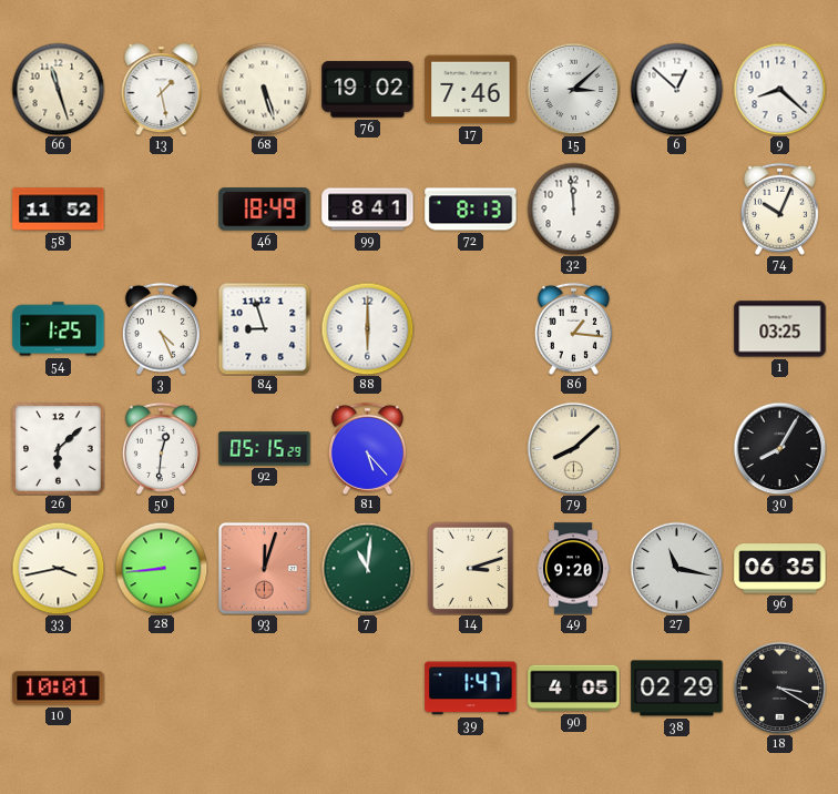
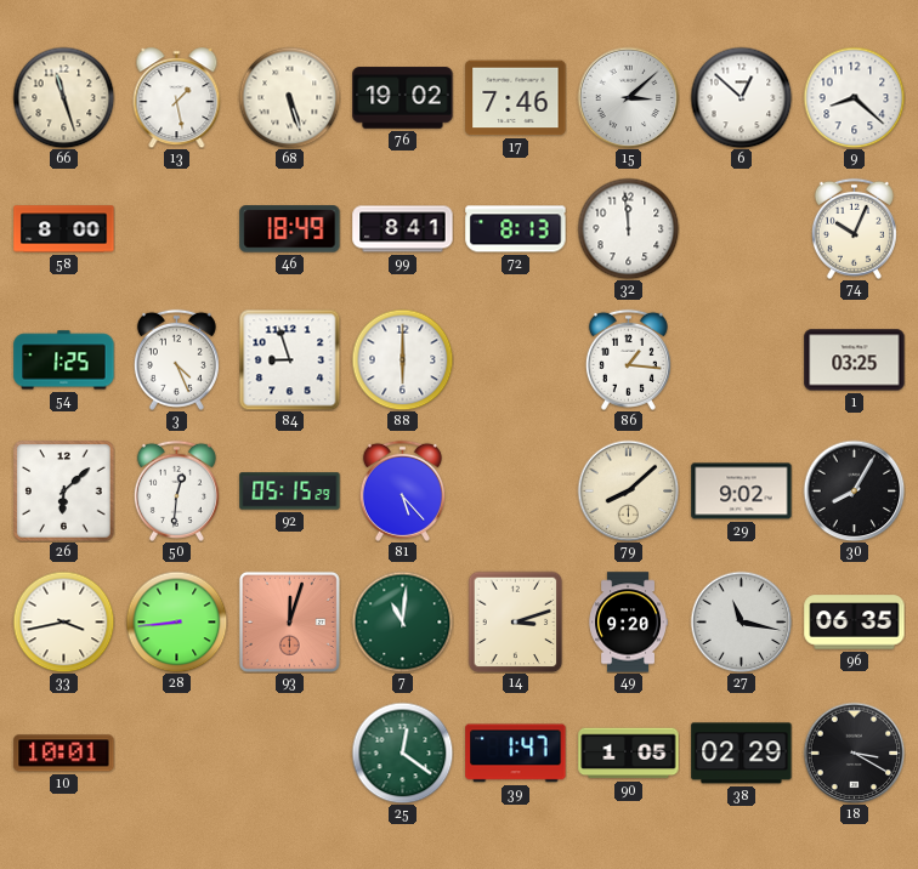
58: 11:52 -> 8:00 (64, 229)
29: none -> 9:02 (742, 492)
25: none -> 12:21 (402, 752)
90: 4:05 -> 1:05 (629, 754)
